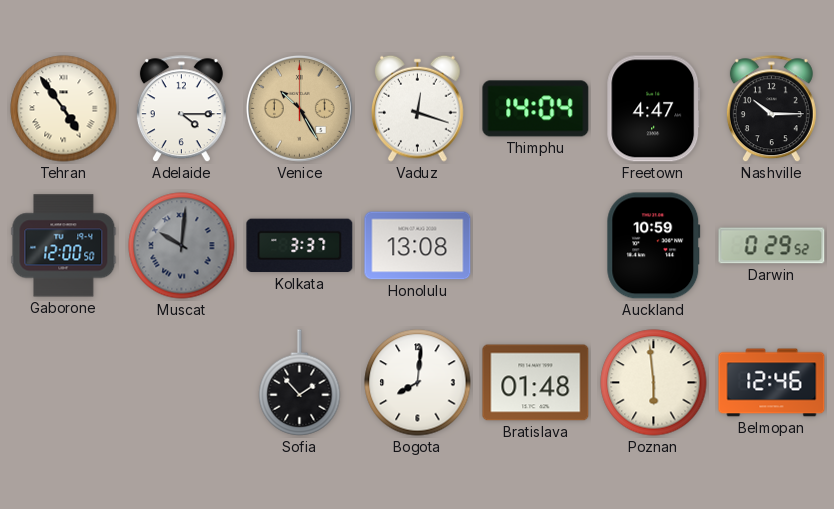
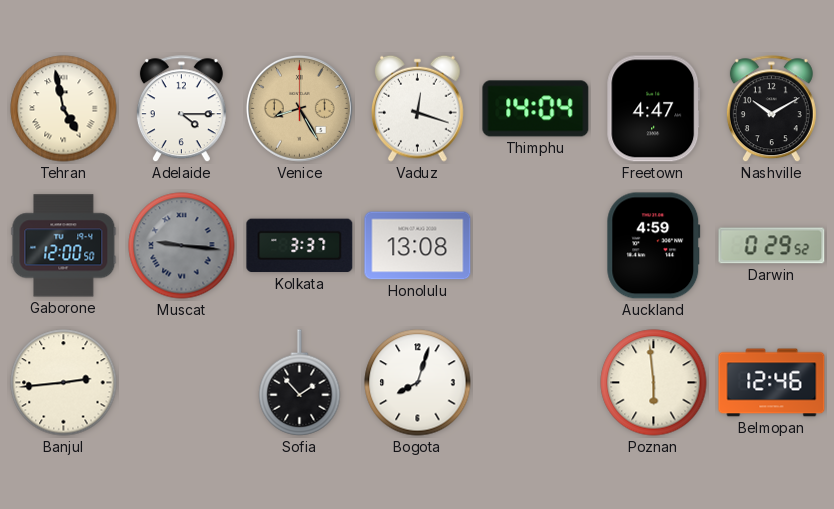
Tehran: 4:54 -> 4:58 (64, 109)
Venice: 10:25 -> 8:25 (299, 108)
Nashville: 10:15 -> 10:10 (771, 109)
Muscat: 10:01 -> 9:16 (182, 246)
Auckland: 10:59 -> 4:59 (654, 246)
Banjul: none -> 2:44 (64, 383)
Bogota: 8:01 -> 8:03 (418, 383)
Bratislava: 01:48 -> none (536, 383)
